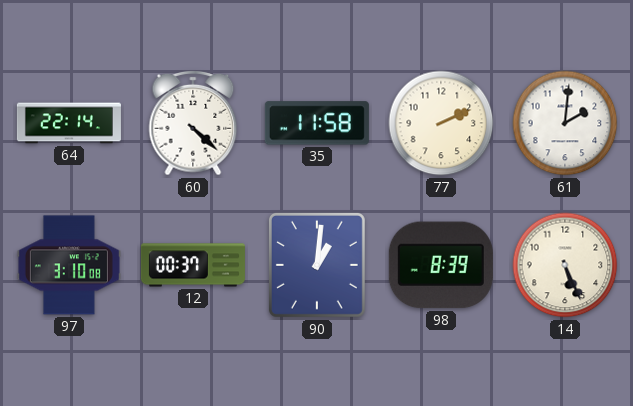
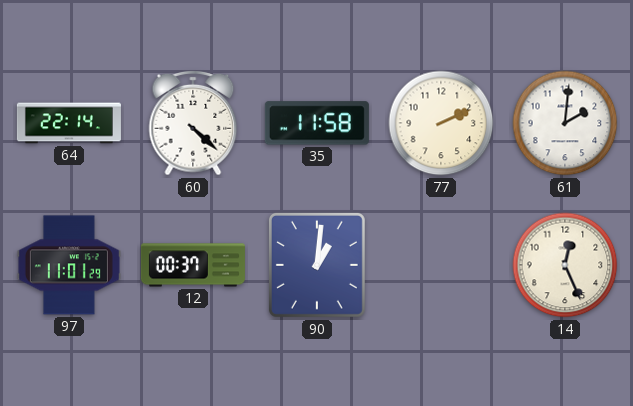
97: 3:10 -> 11:01 (69, 265)
98: 8:39 -> none (441, 265)
14: 5:26 -> 12:26 (565, 265)
